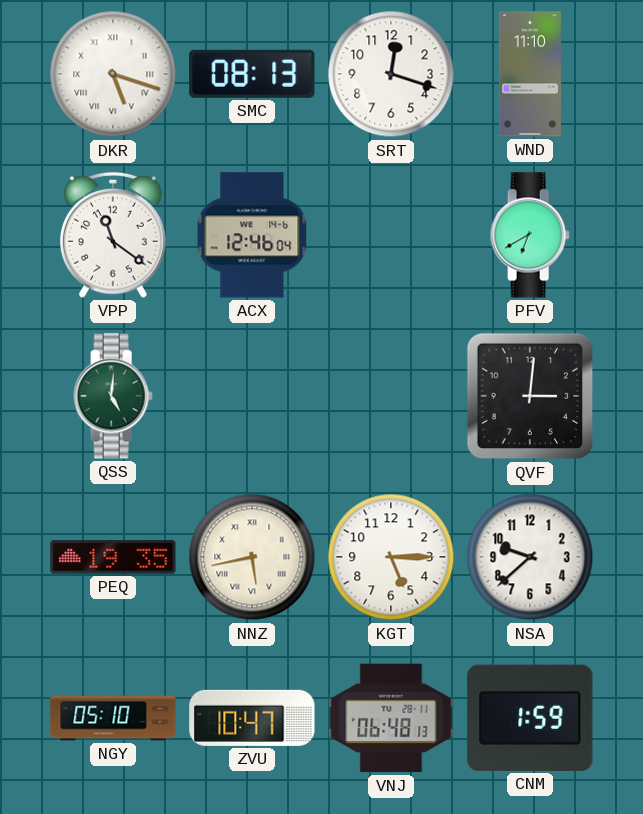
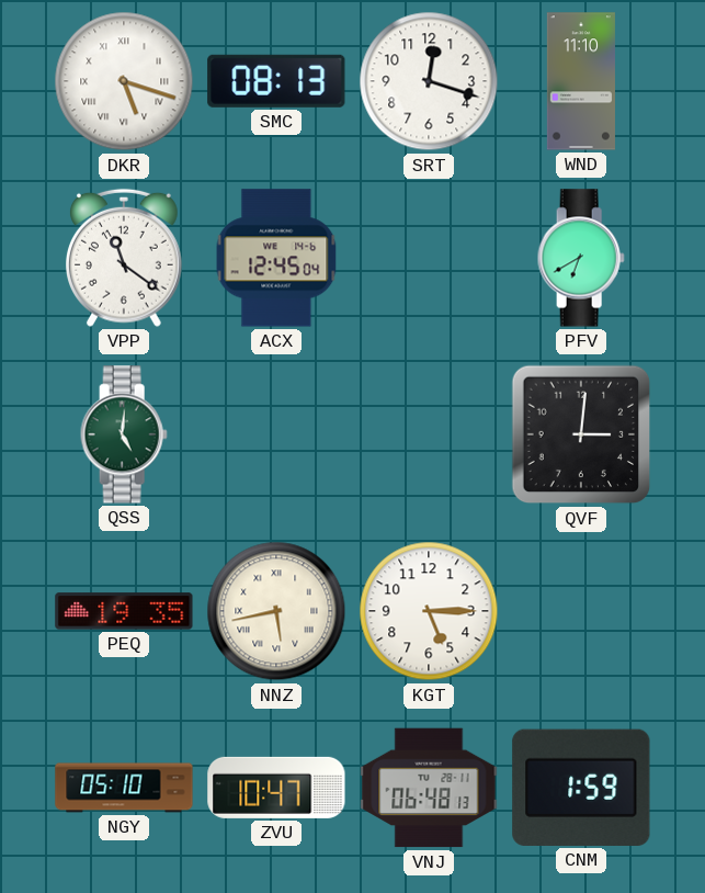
ACX: 12:46 -> 12:45 (276, 258)
NSA: 9:38 -> none (530, 557)
